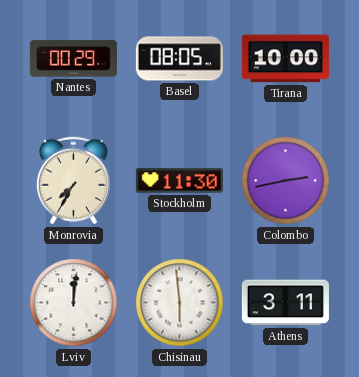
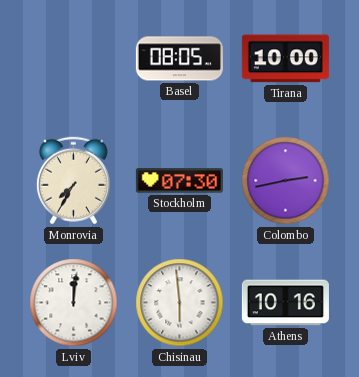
Nantes: 00:29 -> none (73, 59)
Stockholm: 11:30 -> 07:30 (179, 181)
Athens: 3:11 -> 10:16 (285, 303)
